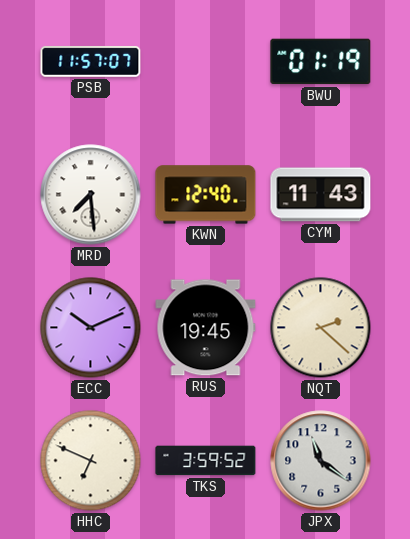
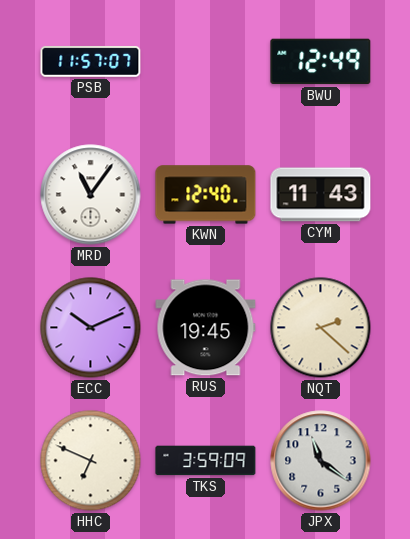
BWU: 01:19 -> 12:49 (321, 62)
MRD: 7:29 -> 11:06 (91, 195)
TKS: 3:59:52 -> 3:59:09 (206, 461)
